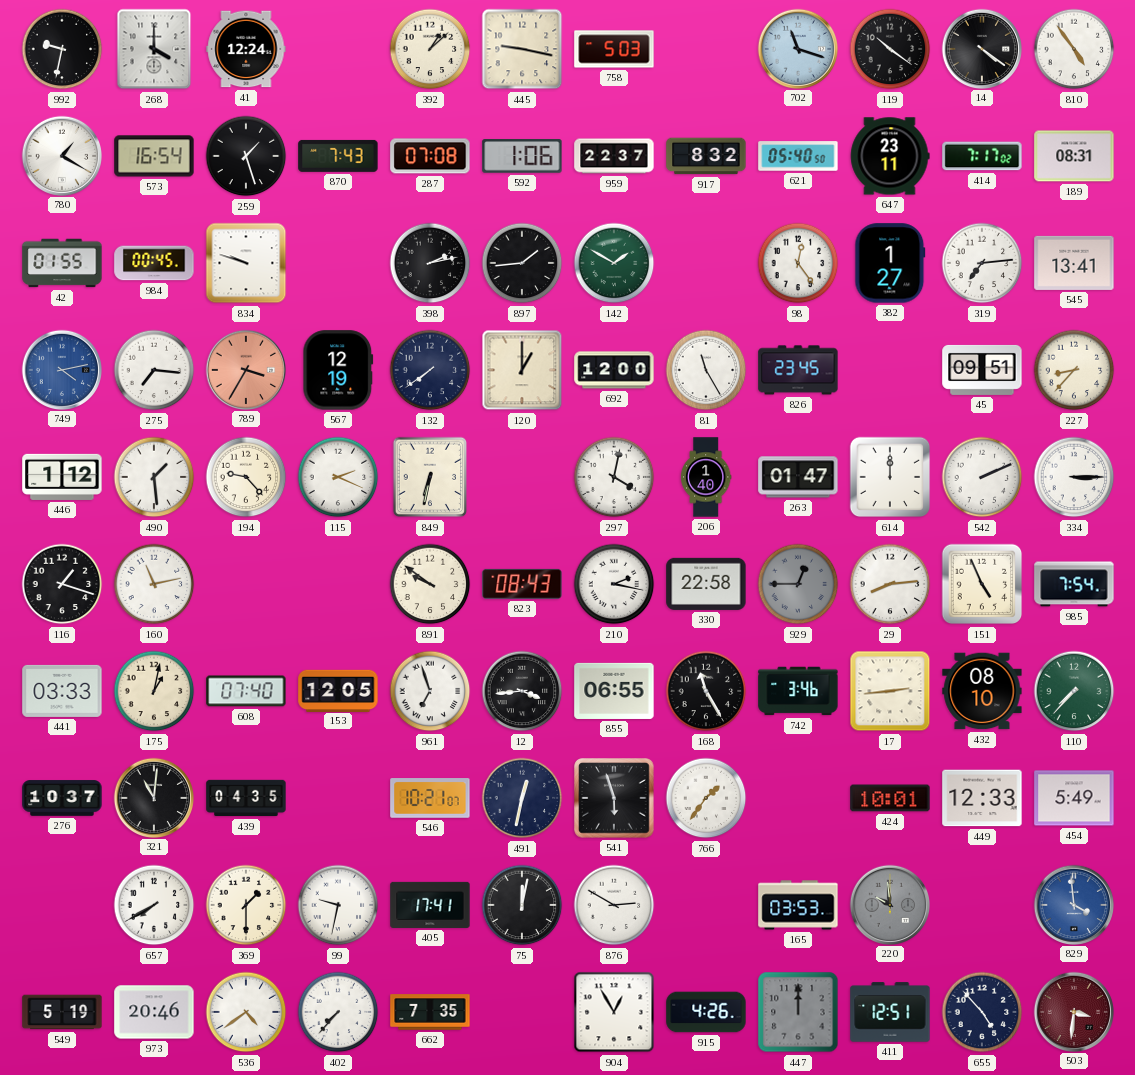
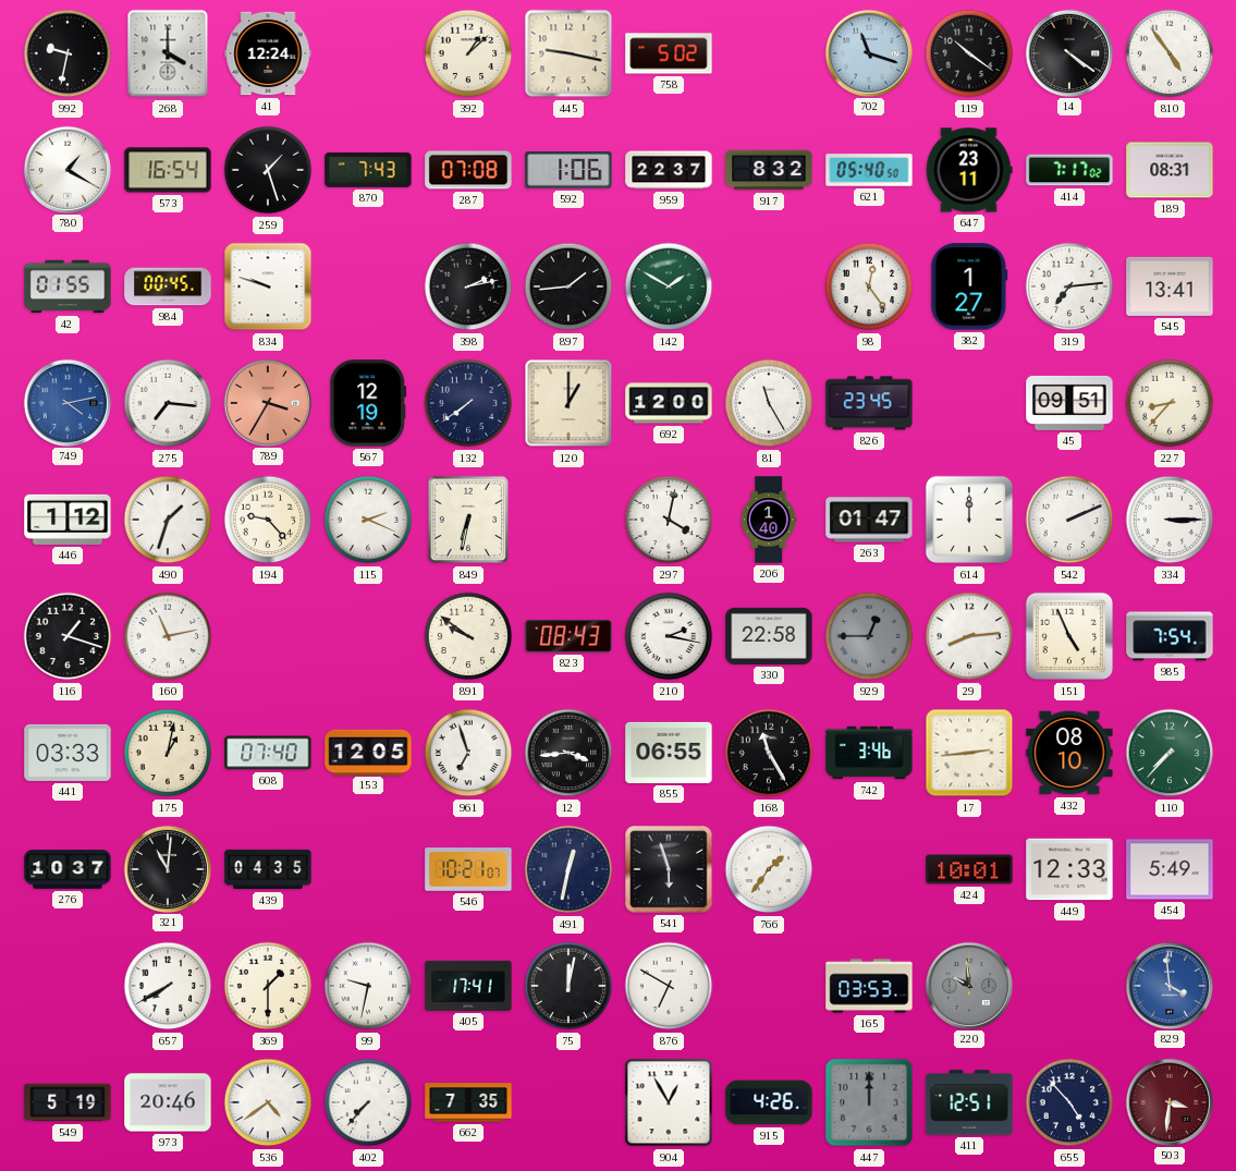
758: 5:03 -> 5:02 (669, 53)
490: 1:29 -> 1:33 (168, 520)
876: 2:50 -> 6:50 (669, 986)
